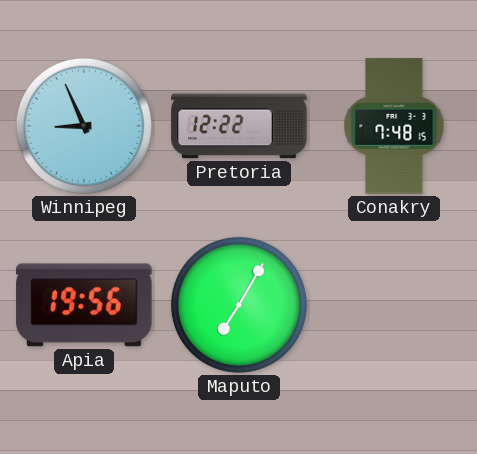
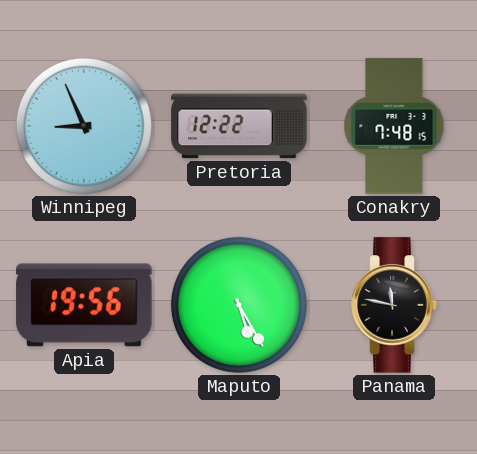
Maputo: 7:05 -> 5:25 (239, 305)
Panama: none -> 11:47 (394, 305)
